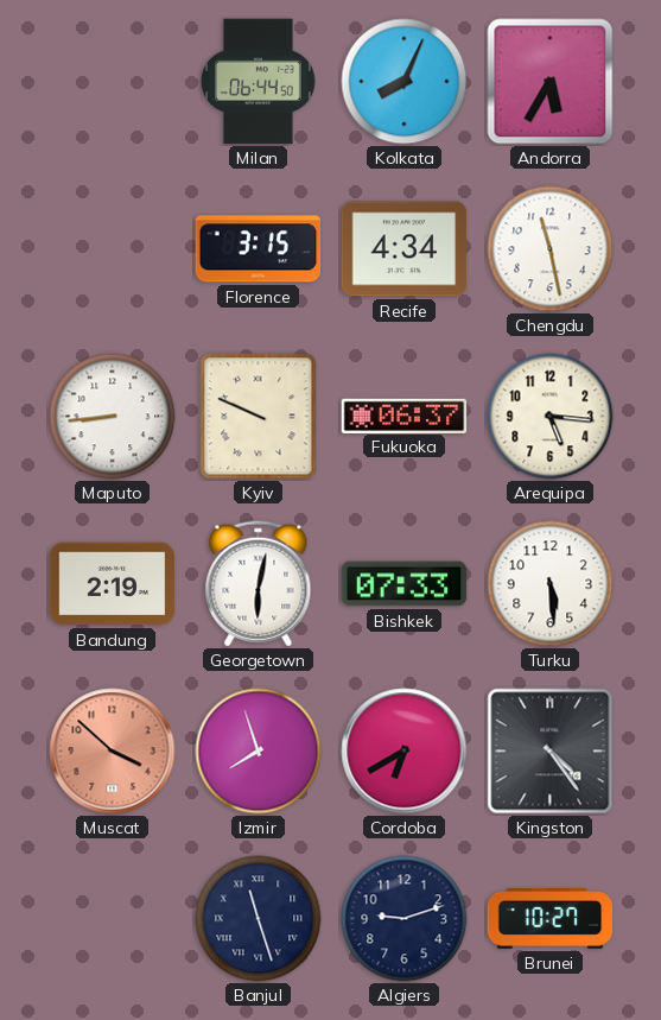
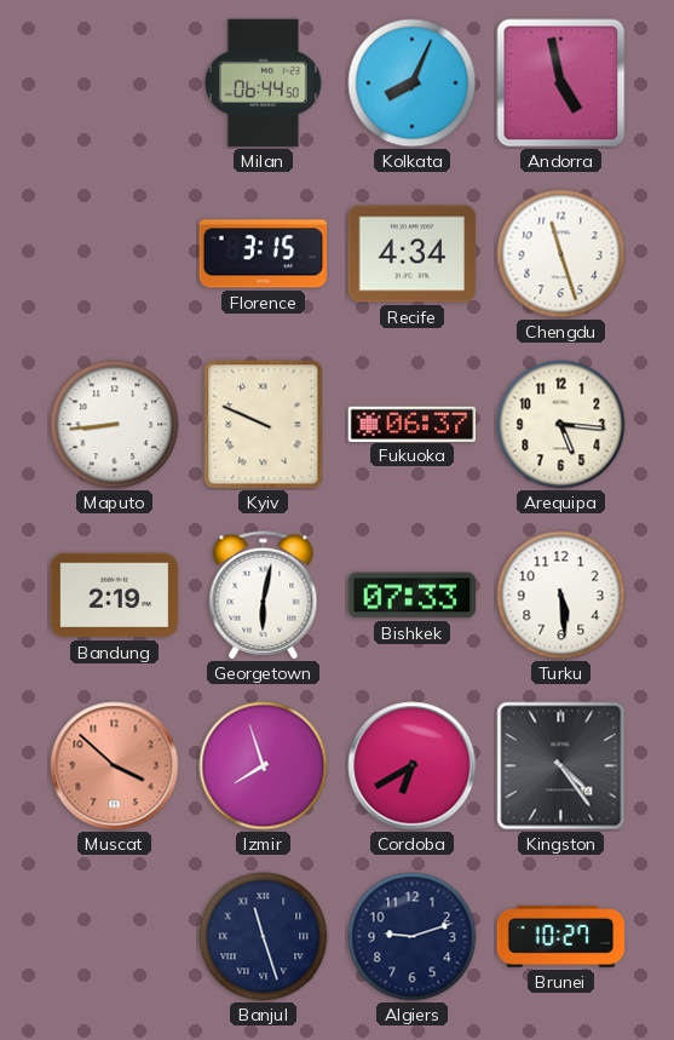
Andorra: 5:35 -> 4:58 (561, 84)
Chengdu: 11:28 -> 11:27 (561, 254)
